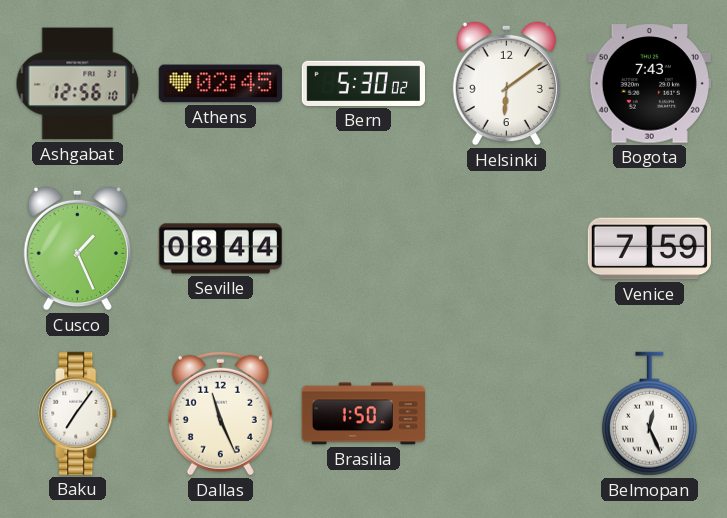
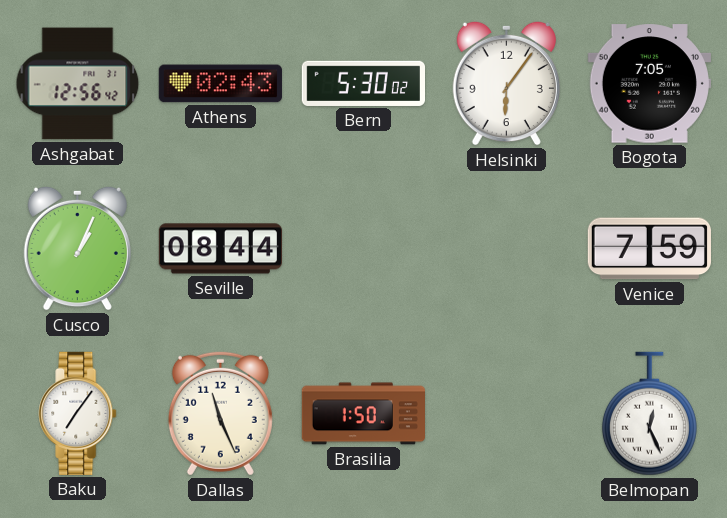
Ashgabat: 12:56:10 -> 12:56:42 (78, 84)
Athens: 02:45 -> 02:43 (220, 84)
Helsinki: 6:09 -> 6:06 (506, 83)
Bogota: 7:43 -> 7:05 (649, 84)
Cusco: 1:26 -> 1:04 (77, 248)
